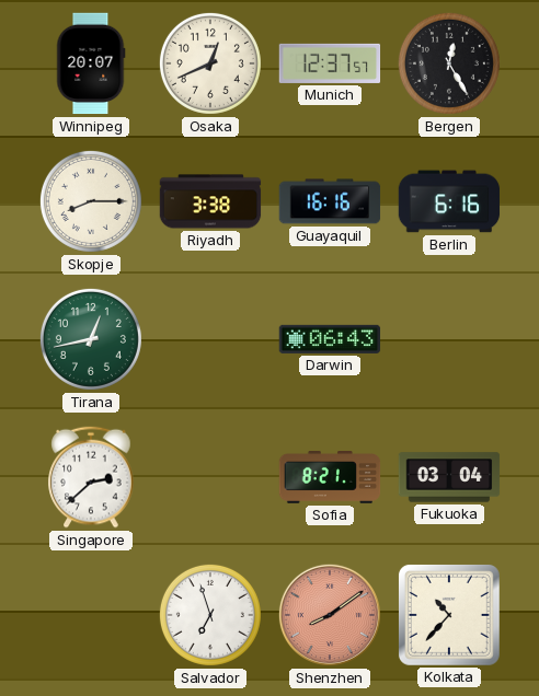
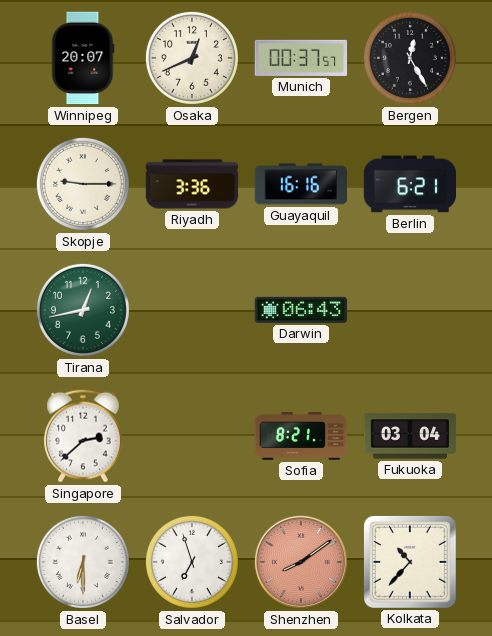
Munich: 12:37 -> 00:37 (301, 58)
Skopje: 8:15 -> 9:15 (83, 184)
Riyadh: 3:38 -> 3:36 (192, 184)
Berlin: 6:16 -> 6:21 (410, 184)
Basel: none -> 6:30 (83, 562)
